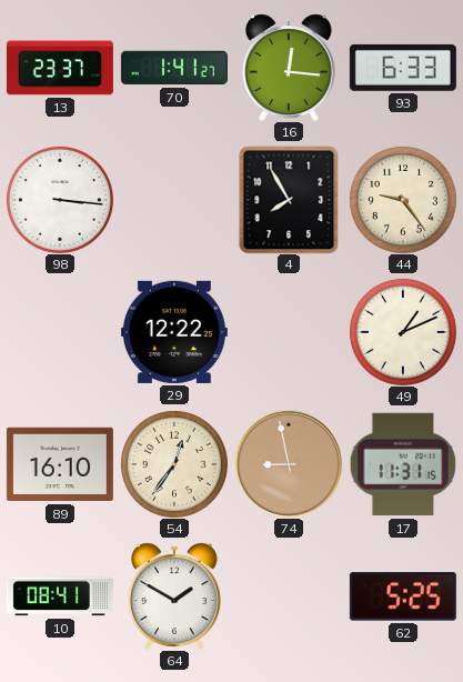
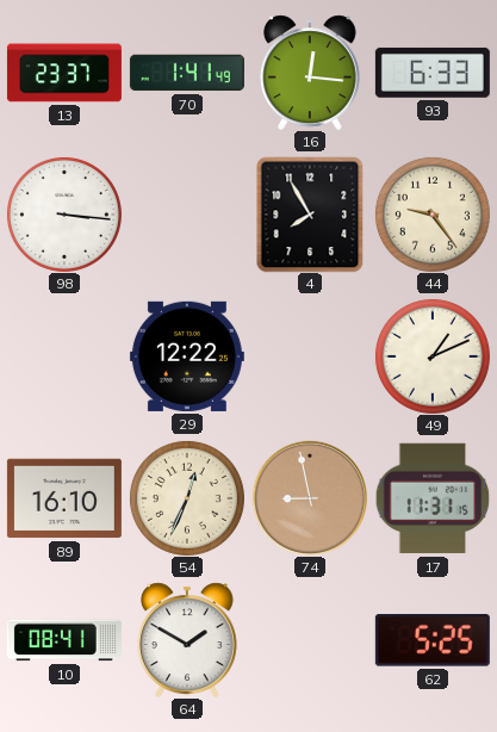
70: 1:41:27 -> 1:41:49 (187, 73)
54: 12:36 -> 12:34 (187, 498)
